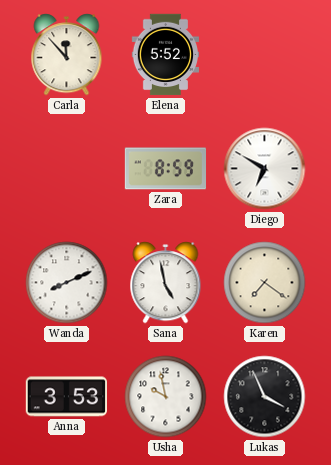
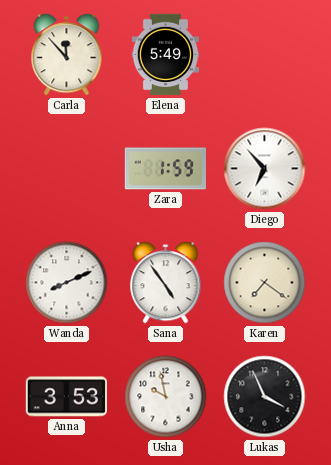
Elena: 5:52 -> 5:49 (165, 55)
Zara: 8:59 -> 1:59 (166, 169)
Diego: 6:50 -> 6:53 (265, 169)
Sana: 4:58 -> 4:54 (166, 283)
